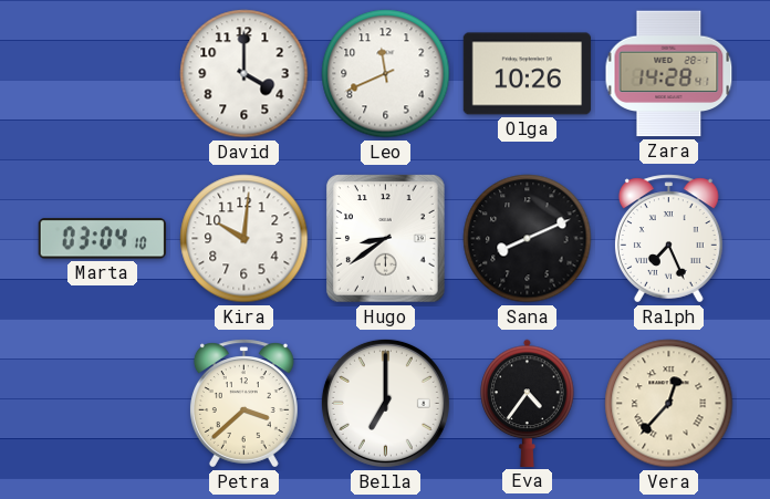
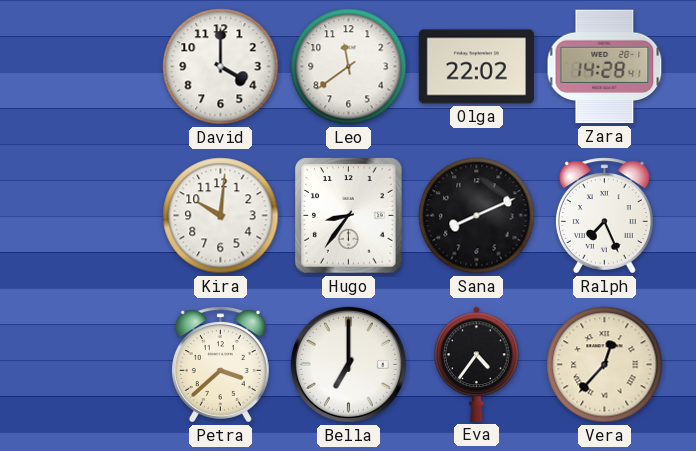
Leo: 11:41 -> 11:39 (349, 67)
Olga: 10:26 -> 22:02 (476, 67)
Marta: 03:04 -> none (102, 239)
Hugo: 8:39 -> 8:36 (349, 216)
